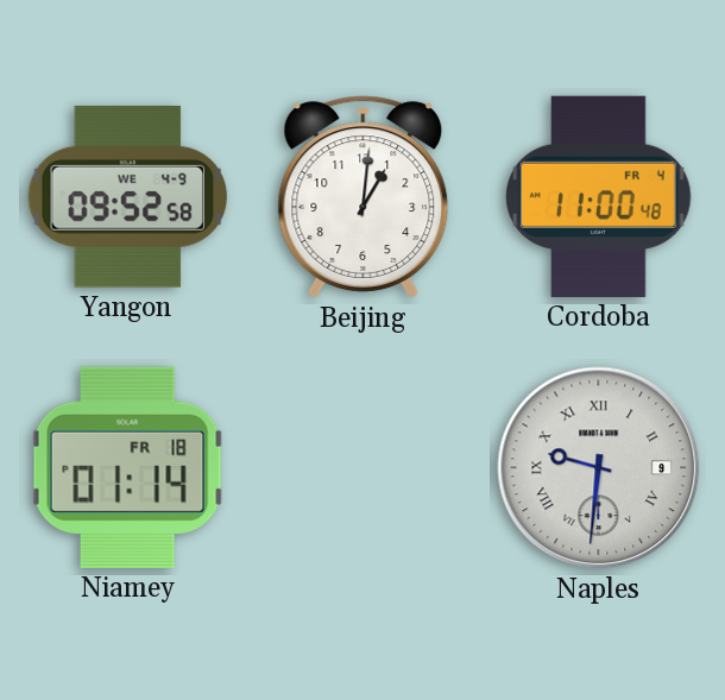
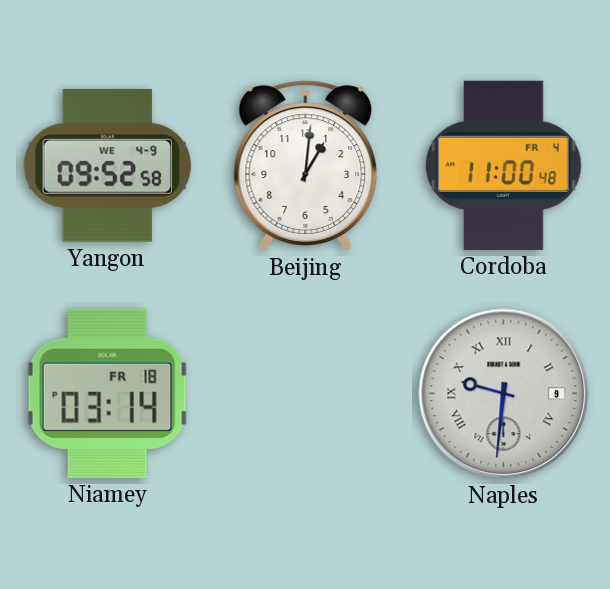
Niamey: 01:14 -> 03:14 (108, 393)
